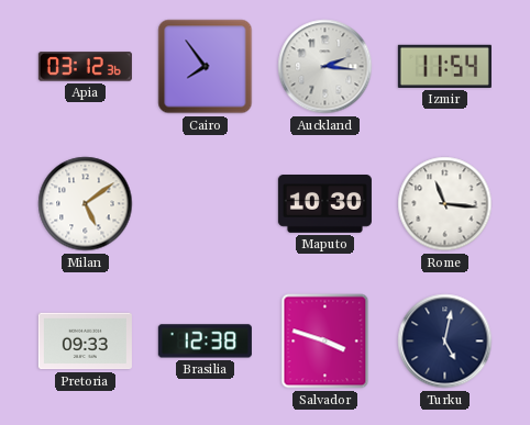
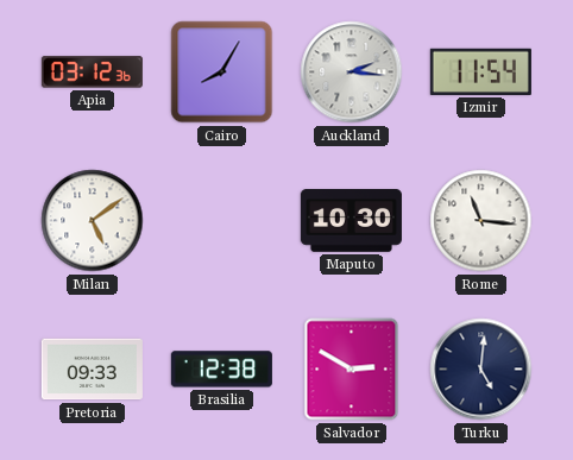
Cairo: 7:54 -> 8:05 (222, 73)
Salvador: 3:48 -> 2:50 (352, 370)
Turku: 5:02 -> 5:01 (481, 370)
